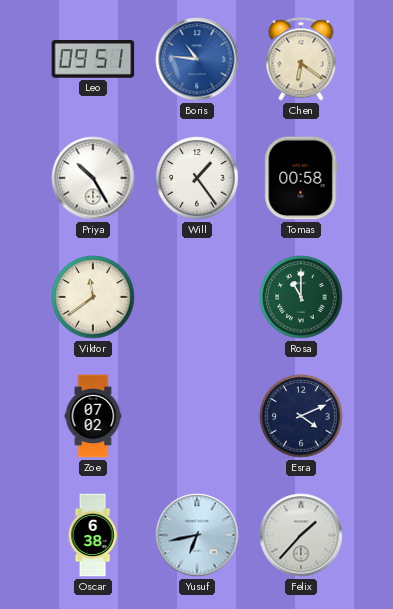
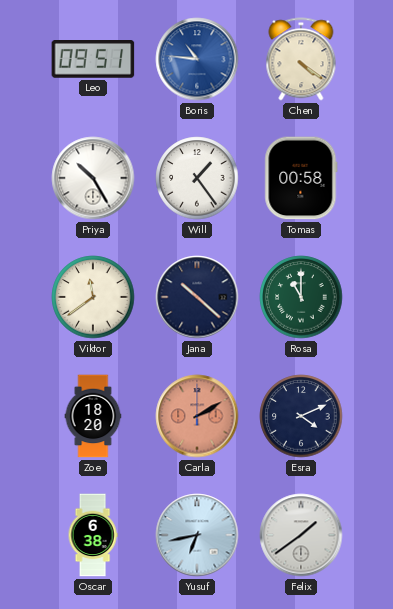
Chen: 6:21 -> 4:21 (301, 59)
Jana: none -> 10:22 (197, 297)
Zoe: 07:02 -> 18:20 (93, 416)
Carla: none -> 2:10 (197, 416)
Felix: 1:37 -> 1:39 (301, 535)
